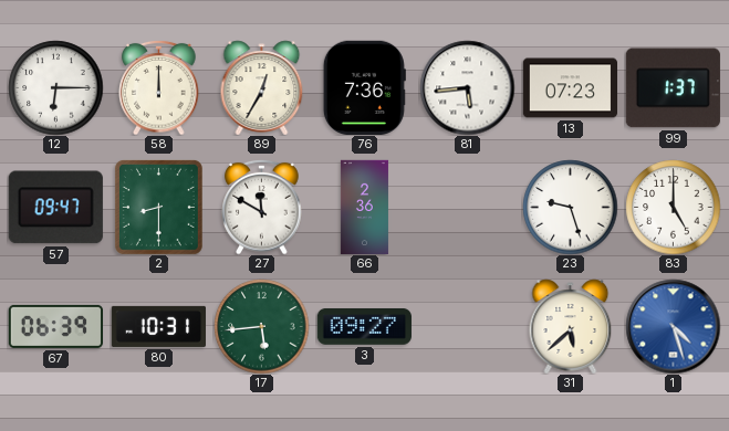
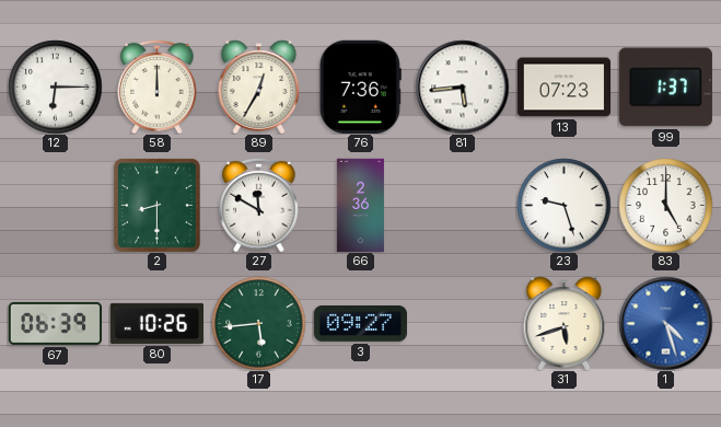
57: 09:47 -> none (55, 208)
80: 10:31 -> 10:26 (156, 323)
31: 5:38 -> 5:42 (565, 323)
